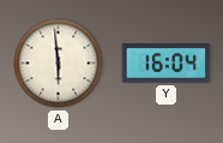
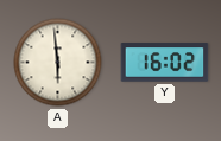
Y: 16:04 -> 16:02 (165, 63)
